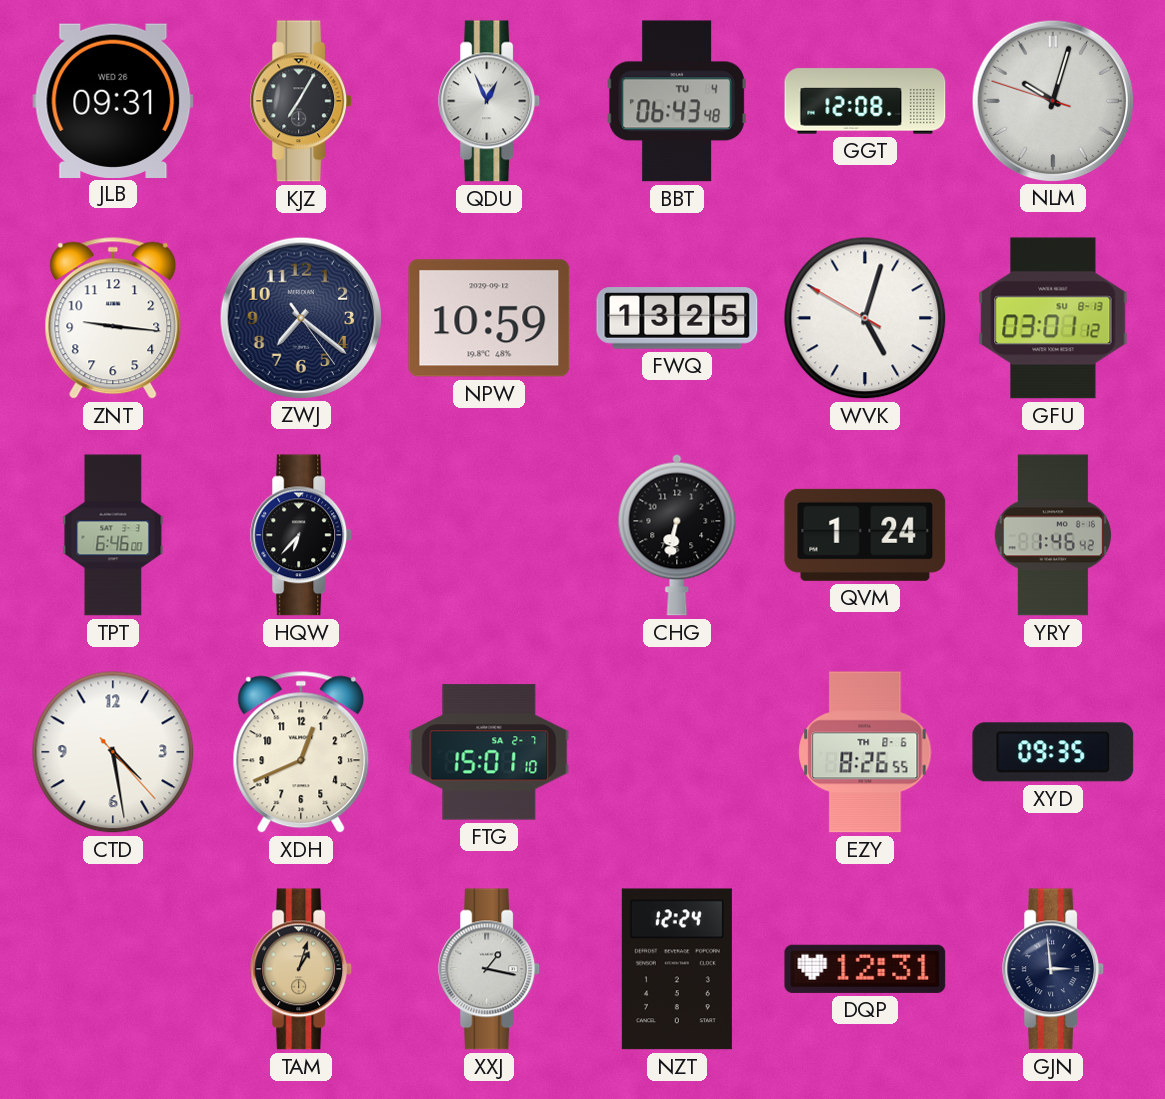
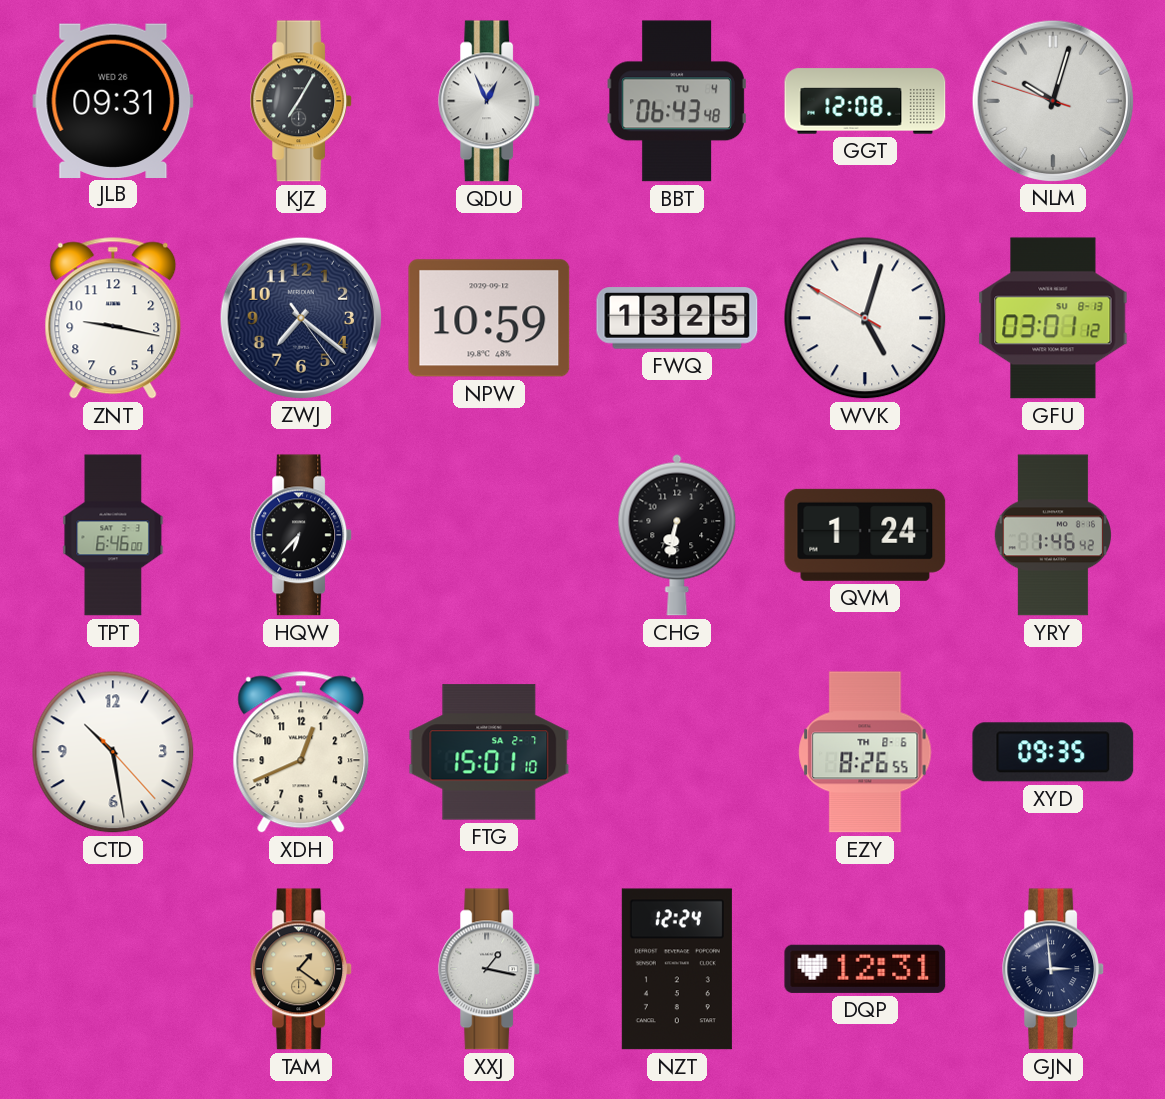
ZNT: 9:16 -> 9:17 (113, 318)
CTD: 4:28 -> 10:28 (113, 752)
TAM: 1:03 -> 1:21 (302, 969)
